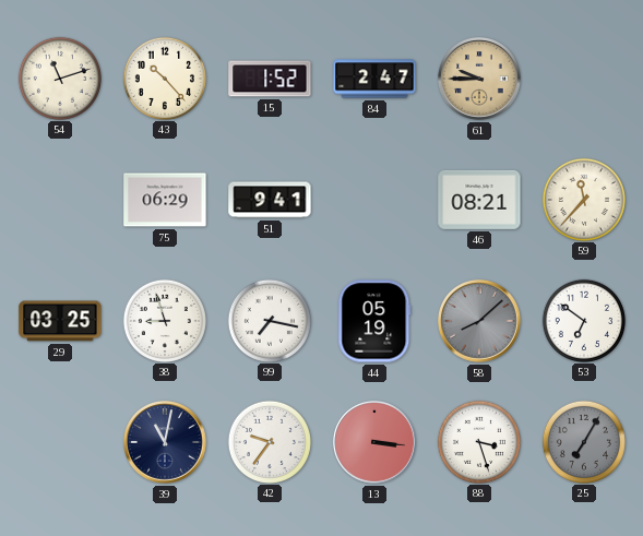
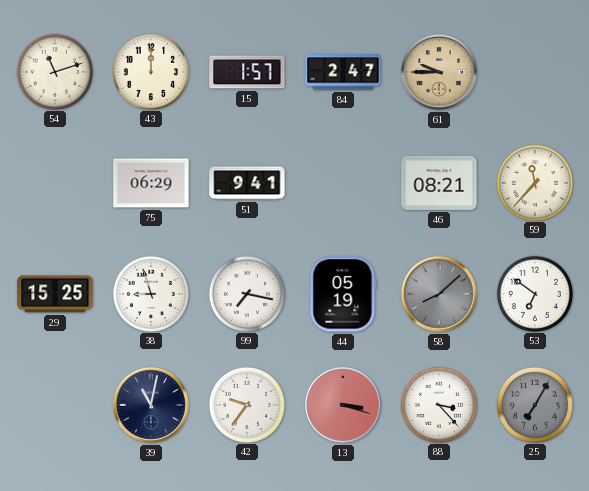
43: 10:23 -> 12:00 (150, 71)
15: 1:52 -> 1:57 (247, 72)
29: 03:25 -> 15:25 (55, 294)
13: 3:16 -> 3:18 (344, 406)
88: 3:27 -> 3:23 (438, 404)
